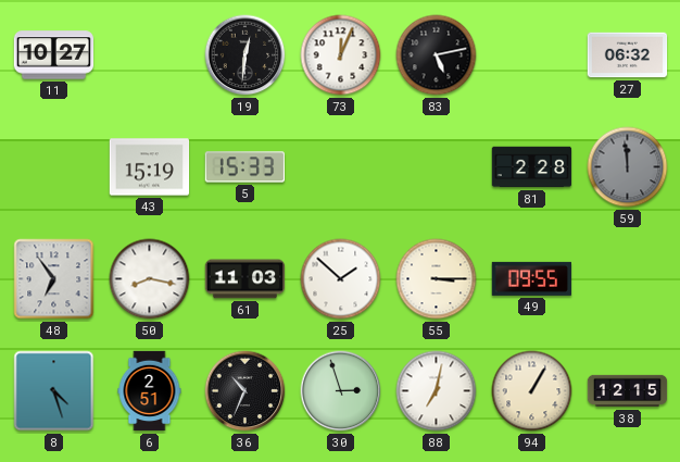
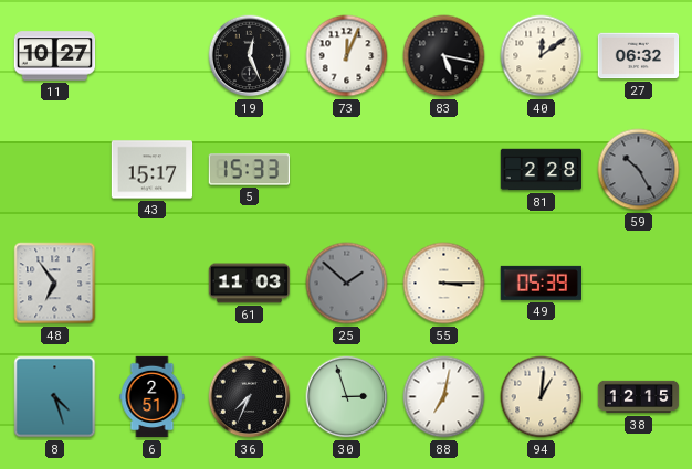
19: 12:31 -> 12:26 (250, 56)
83: 5:13 -> 5:17 (444, 56)
40: none -> 12:09 (542, 56)
43: 15:19 -> 15:17 (153, 170)
59: 11:59 -> 10:25 (639, 170)
50: 8:17 -> none (150, 279)
25 dial: white -> grey (347, 284)
49: 09:55 -> 05:39 (541, 283)
36: 10:34 -> 7:34 (250, 397)
94: 1:05 -> 1:01 (542, 397)
